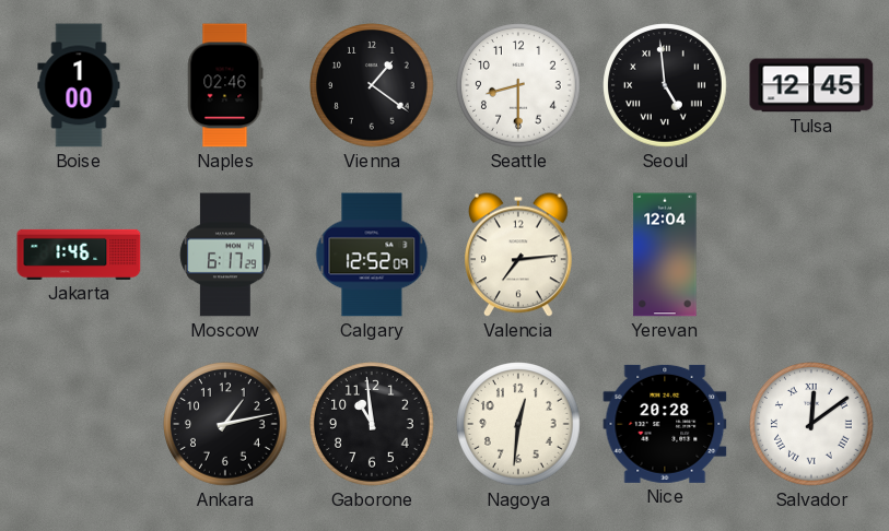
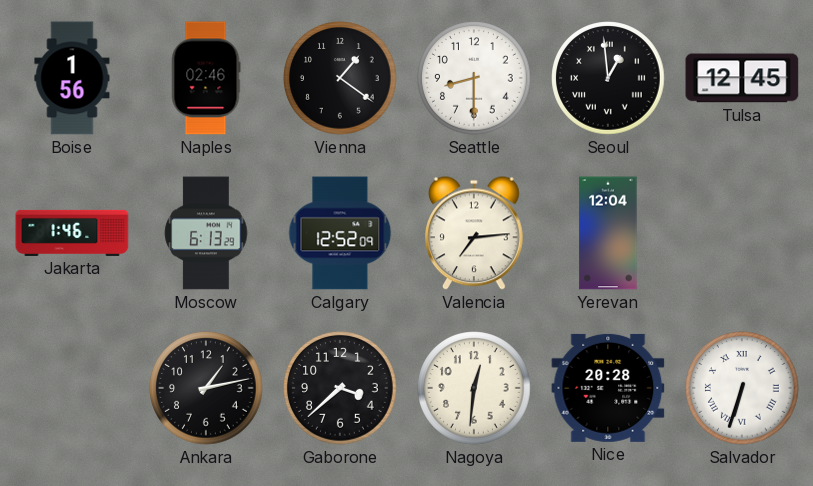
Boise: 1:00 -> 1:56 (72, 78)
Seoul: 4:59 -> 12:59 (608, 78)
Moscow: 6:17 -> 6:13 (206, 233)
Gaborone: 10:59 -> 3:38 (340, 388)
Salvador: 12:09 -> 6:33 (742, 388)
